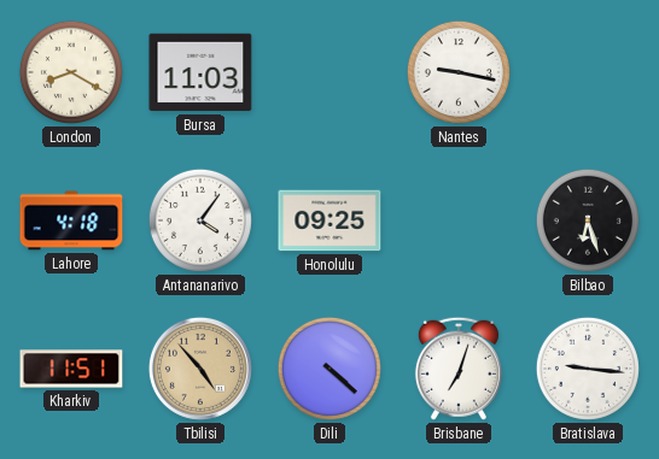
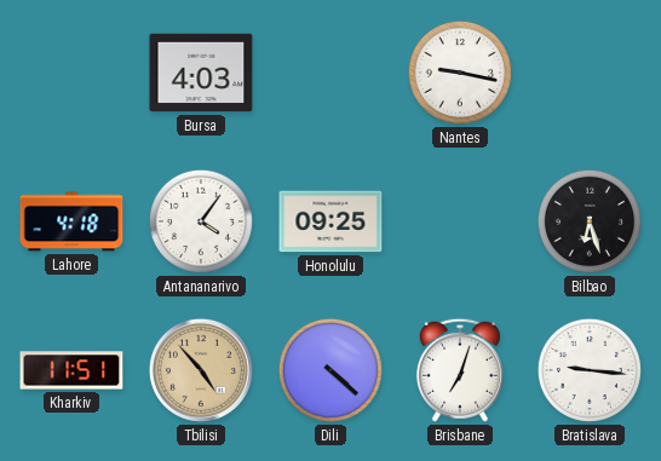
London: 8:20 -> none (71, 72)
Bursa: 11:03 -> 4:03 (201, 73)
